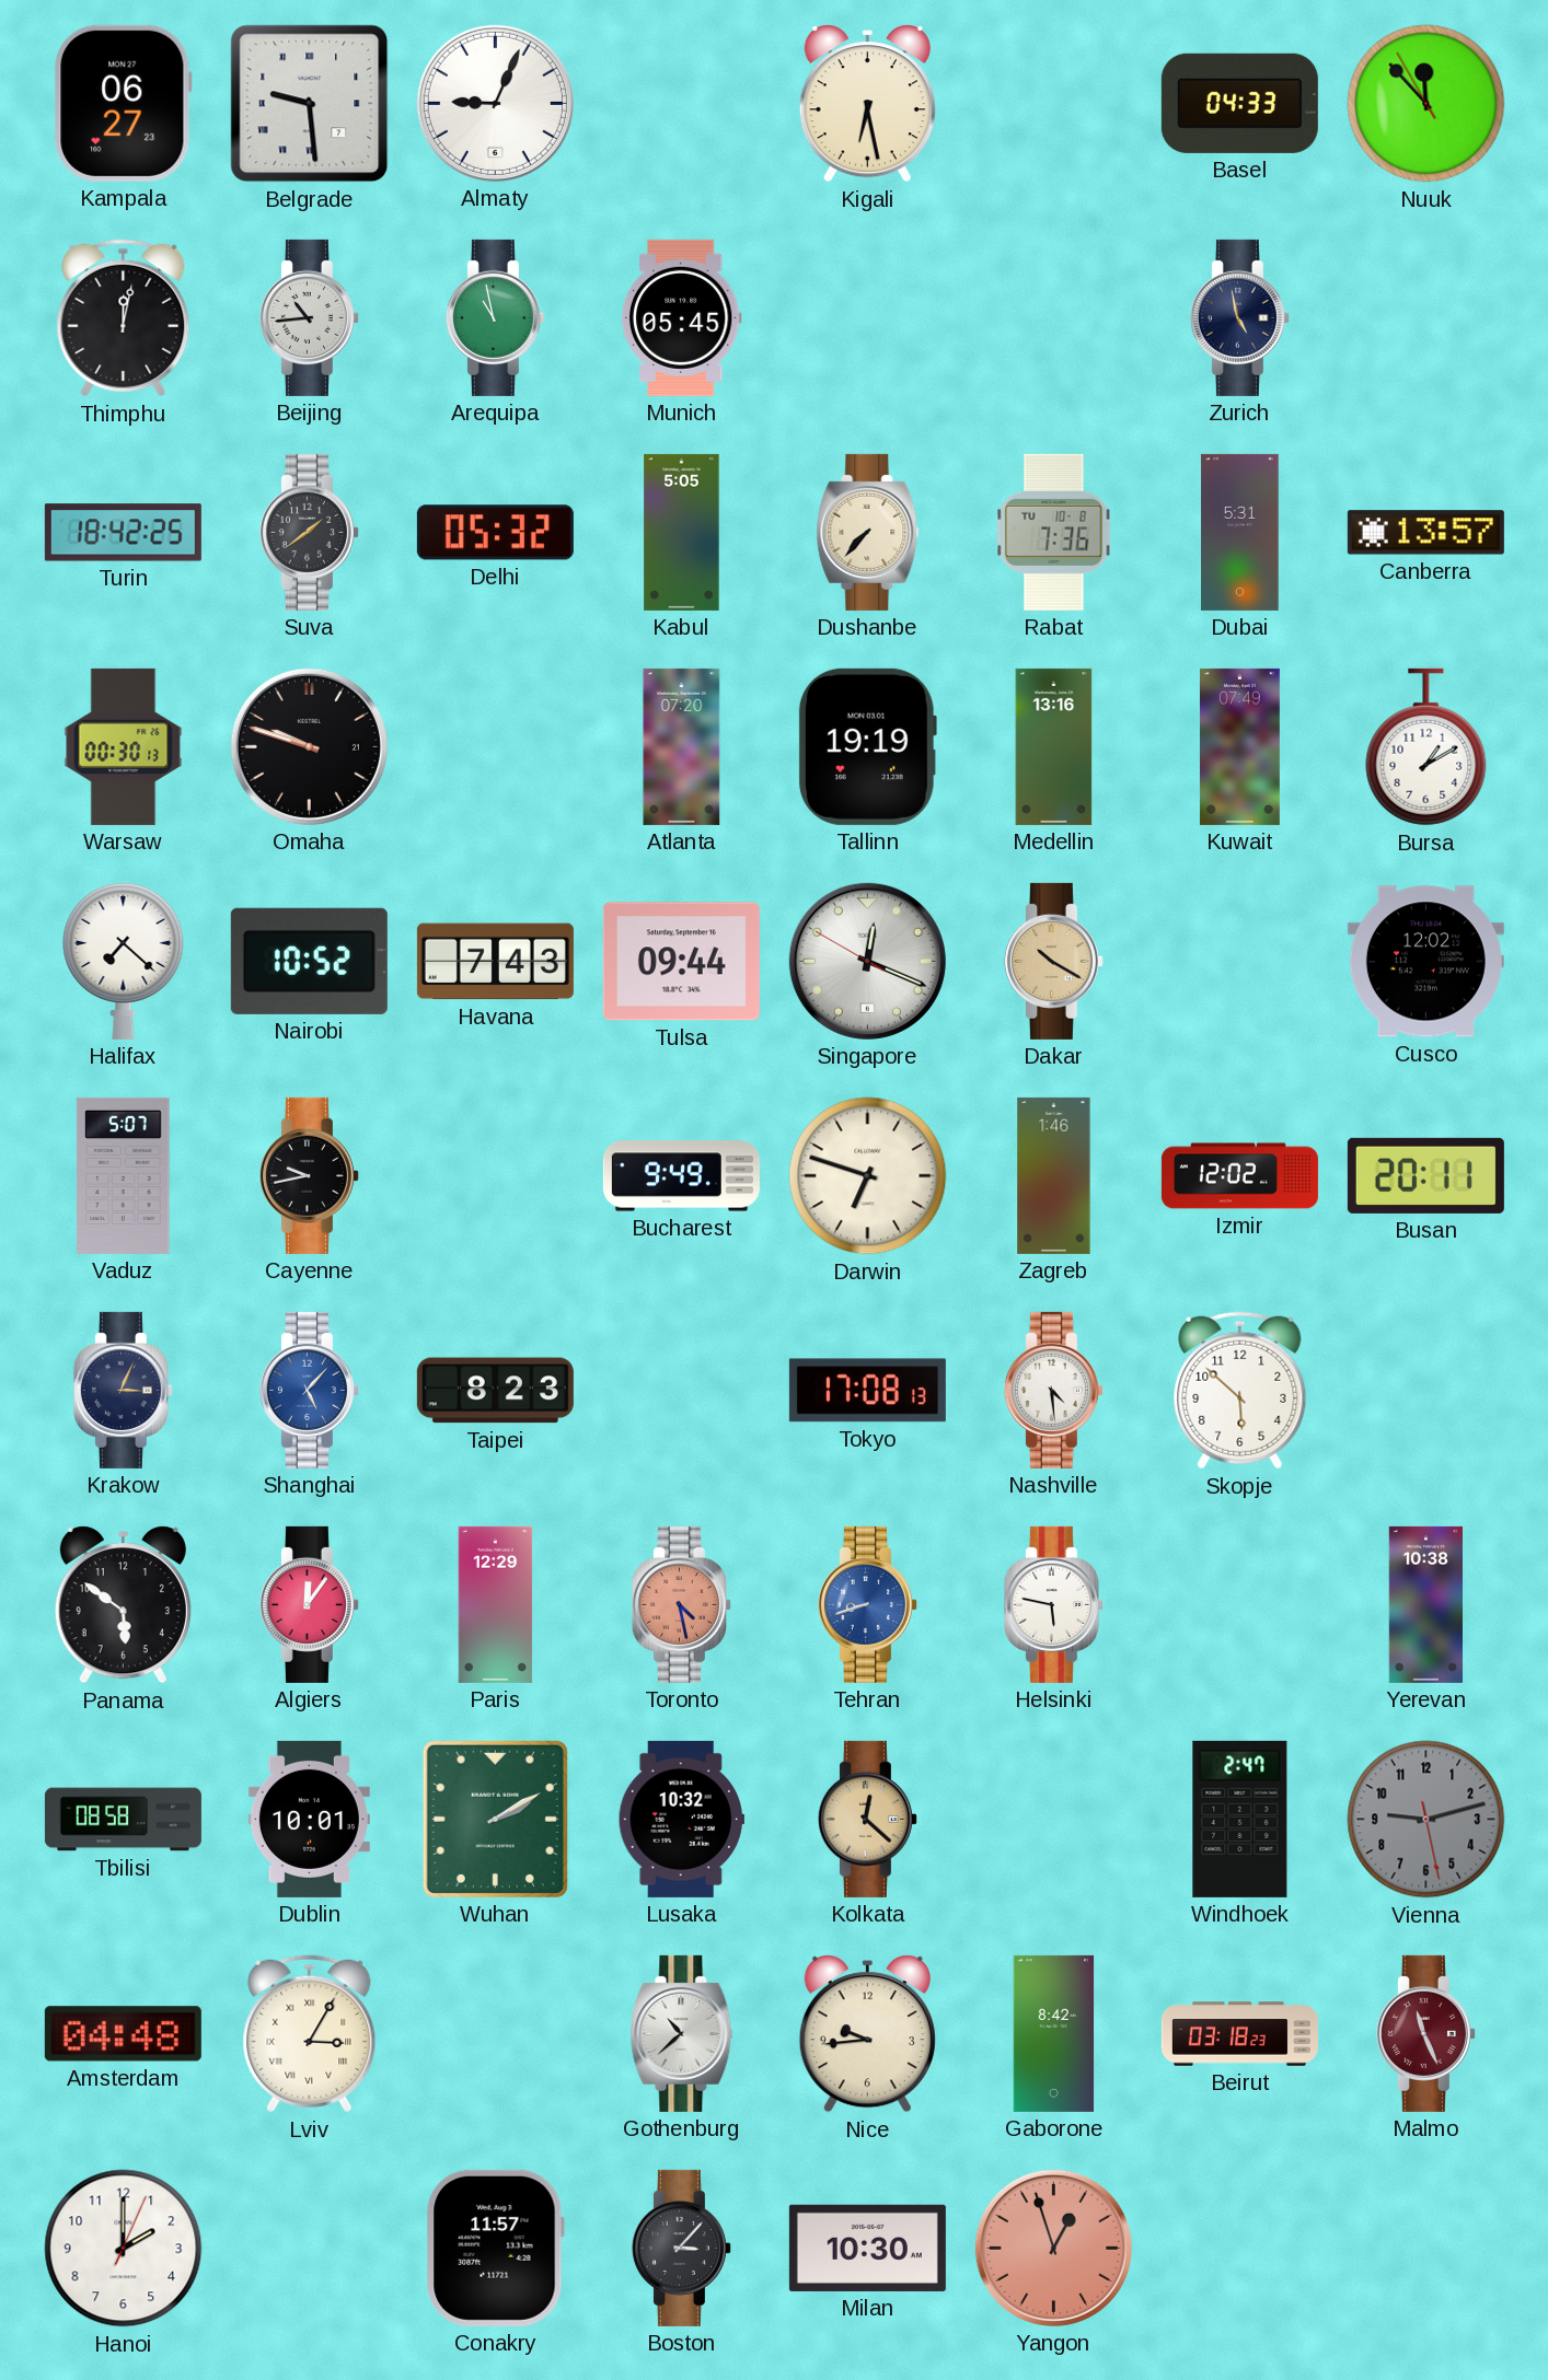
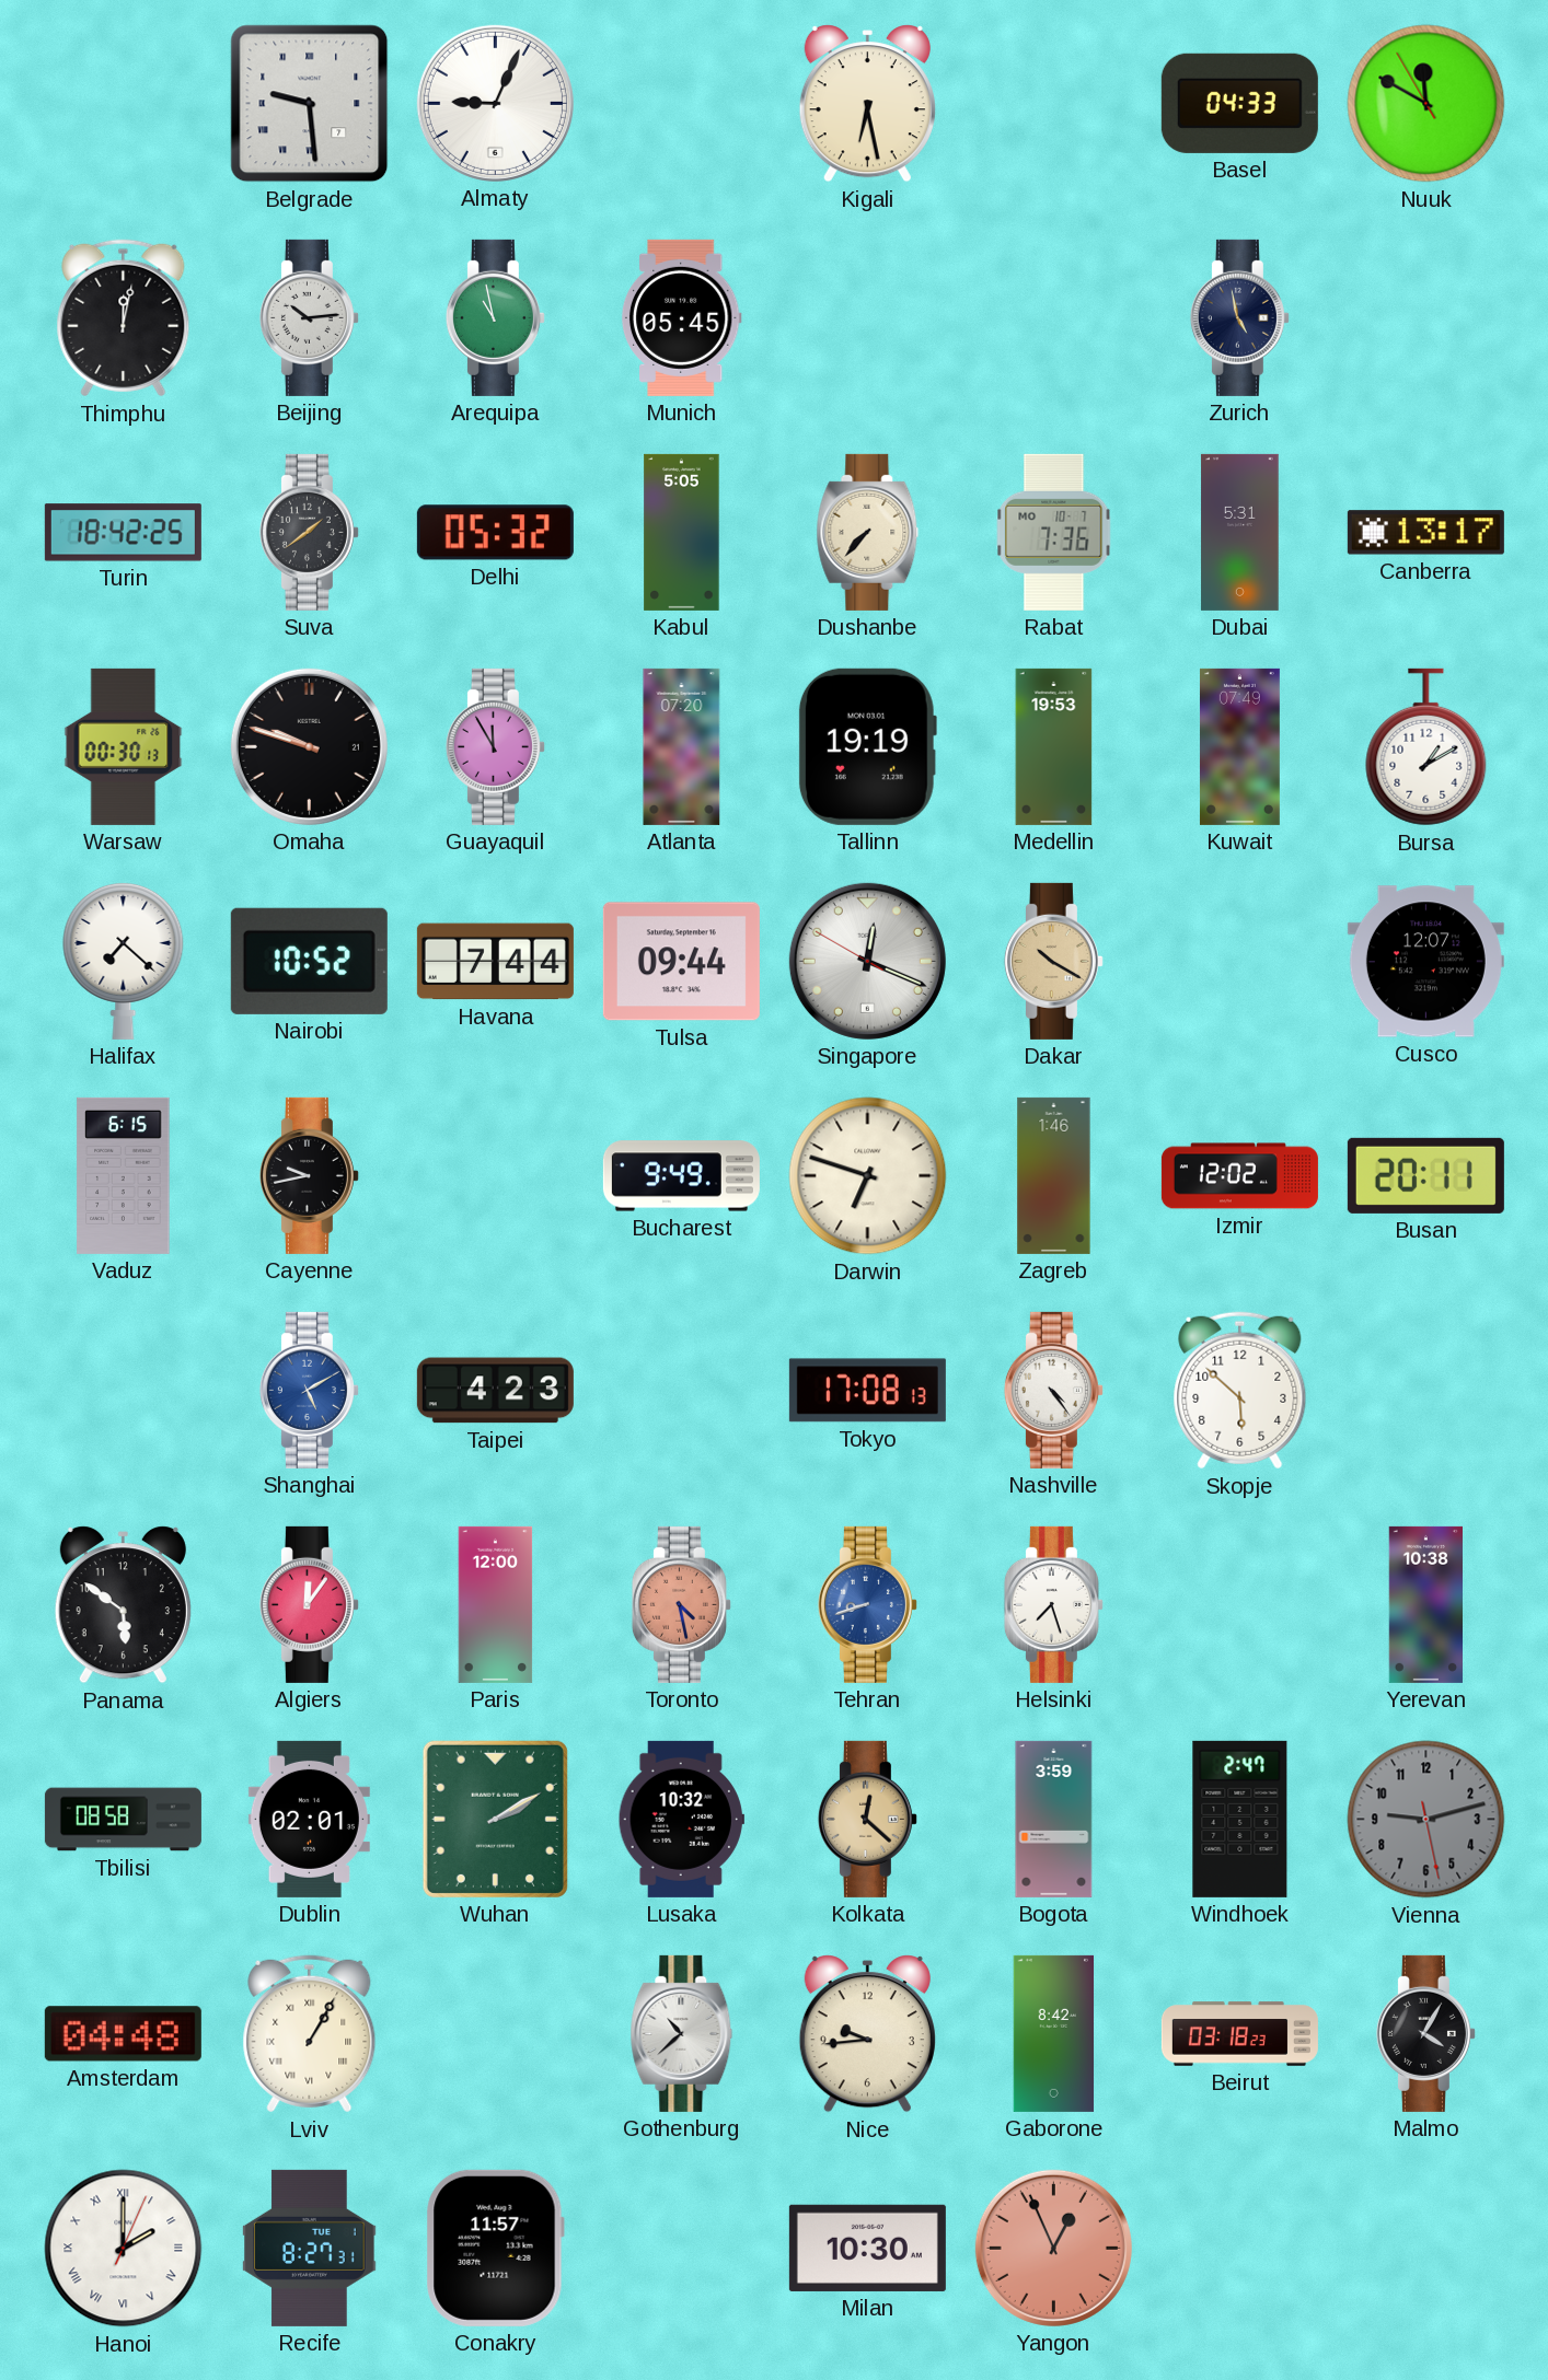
Kampala: 06:27 -> none (124, 103)
Nuuk: 11:52 -> 11:49 (1426, 104)
Beijing: 10:44 -> 10:14 (309, 317)
Rabat date: TU 10-8 -> MO 10-7 (1054, 532)
Canberra: 13:57 -> 13:17 (1425, 533)
Guayaquil: none -> 11:55 (495, 746)
Medellin: 13:16 -> 19:53 (1054, 746)
Havana: 7:43 -> 7:44 (495, 962)
Cusco: 12:02 -> 12:07 (1425, 962)
Vaduz: 5:07 -> 6:15 (124, 1175)
Krakow: 3:04 -> none (123, 1390)
Shanghai: 5:07 -> 5:10 (309, 1390)
Taipei: 8:23 -> 4:23 (495, 1391)
Nashville: 4:29 -> 4:24 (1053, 1390)
Paris: 12:29 -> 12:00 (496, 1604)
Helsinki: 5:47 -> 7:27 (1053, 1604)
Dublin: 10:01 -> 02:01 (309, 1819)
Bogota: none -> 3:59 (1054, 1819)
Lviv: 3:05 -> 1:05 (310, 2034)
Malmo: 11:26 -> 4:05 (1425, 2033)
Malmo dial: burgundy -> black (1425, 2033)
Hanoi numerals: Arabic -> Roman (124, 2249)
Recife: none -> 8:27 (310, 2248)
Boston: 3:07 -> none (681, 2248)
Yangon: 12:57 -> 12:56 (1053, 2248)
